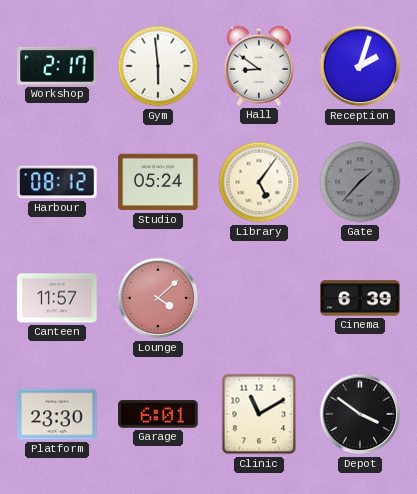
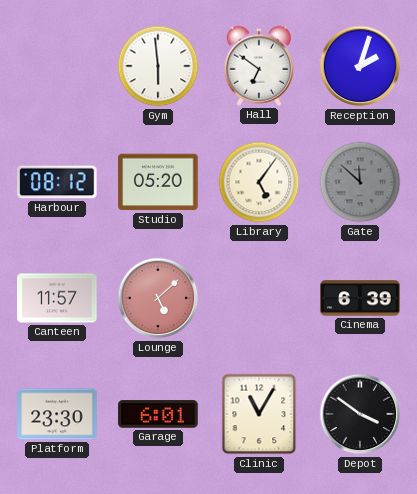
Workshop: 2:17 -> none (57, 66)
Hall: 8:51 -> 6:51 (258, 66)
Studio: 05:24 -> 05:20 (158, 182)
Gate: 1:37 -> 11:52 (360, 182)
Lounge: 4:08 -> 5:08 (158, 298)
Clinic: 11:10 -> 11:05 (259, 414)
